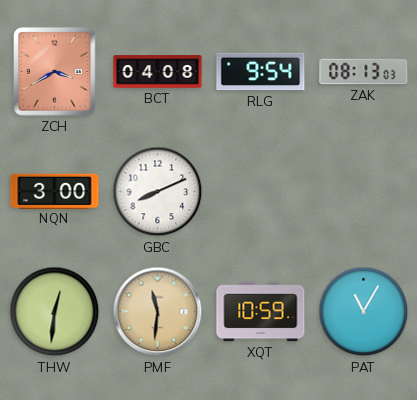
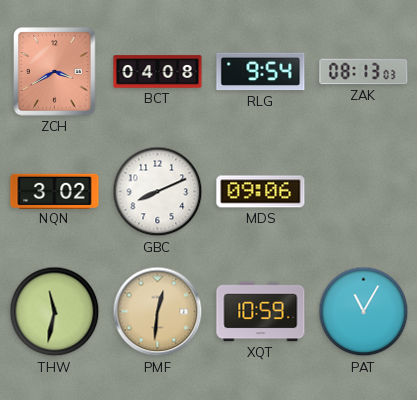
NQN: 3:00 -> 3:02 (55, 191)
MDS: none -> 09:06 (261, 192)
THW: 12:31 -> 11:32 (55, 312)
PMF: 11:31 -> 12:31 (158, 312)
